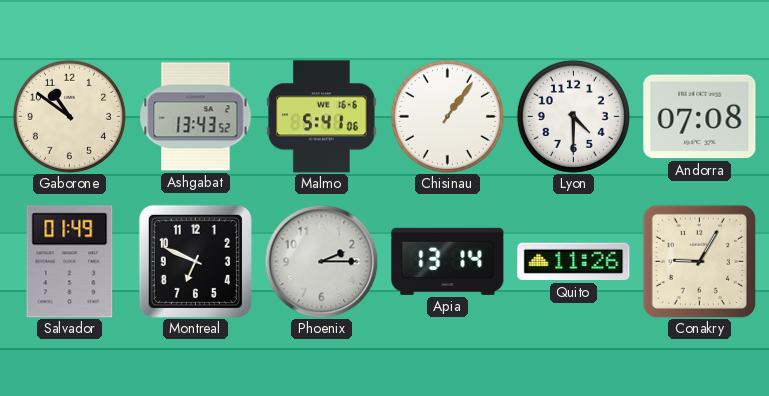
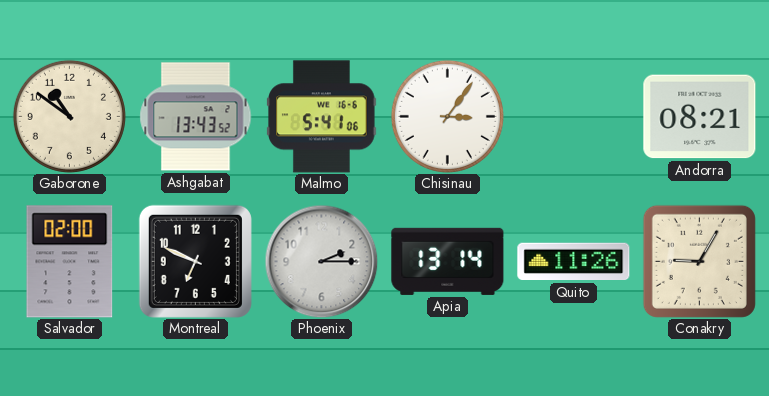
Chisinau: 1:06 -> 3:06 (447, 116)
Lyon: 4:30 -> none (573, 116)
Andorra: 07:08 -> 08:21 (700, 117)
Salvador: 01:49 -> 02:00 (70, 262)
